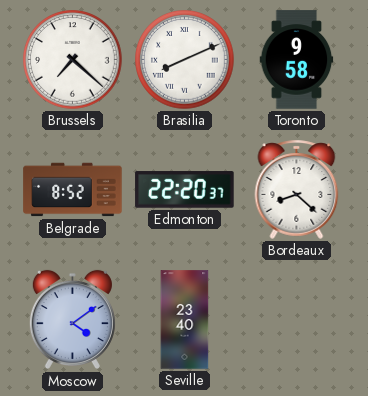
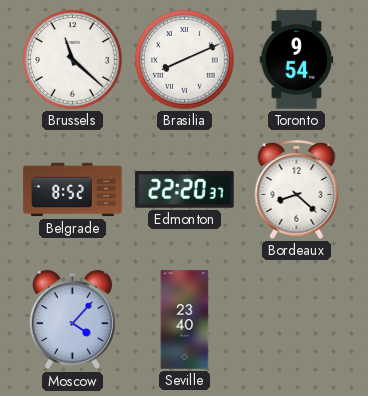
Brussels: 7:22 -> 11:22 (73, 60)
Toronto: 9:58 -> 9:54 (297, 60)
Moscow: 4:09 -> 4:07 (72, 320)
